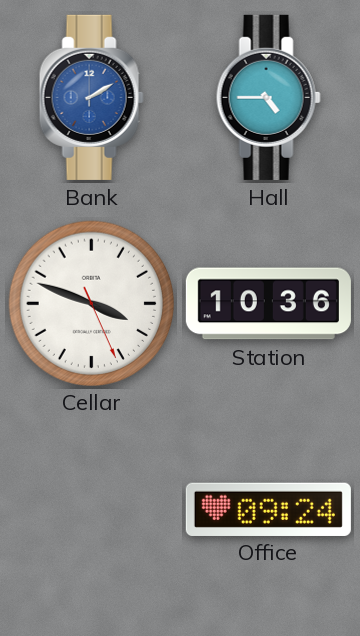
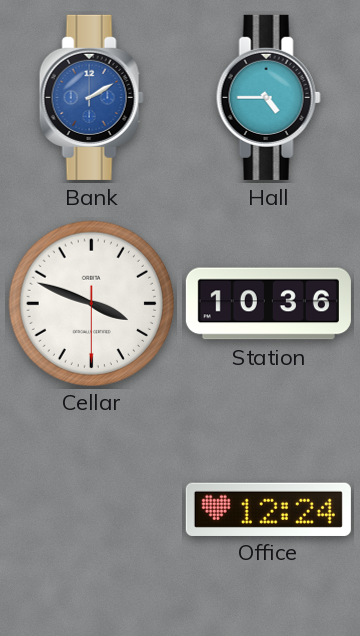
Cellar: 3:48:26 -> 3:48:30 (91, 303)
Office: 09:24 -> 12:24 (268, 509)
